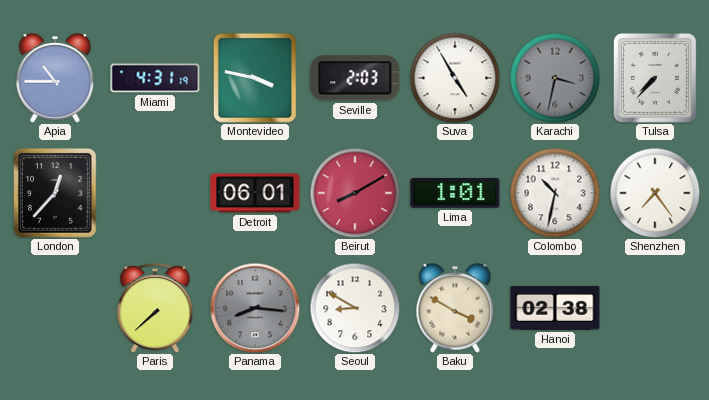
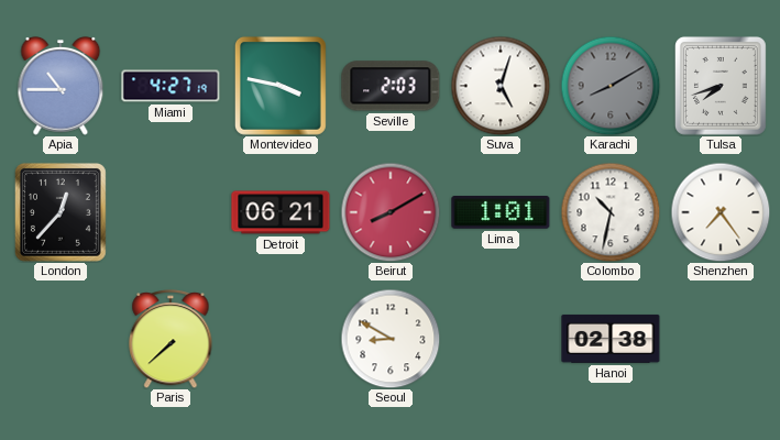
Miami: 4:31 -> 4:27 (171, 86)
Suva: 4:55 -> 5:03 (501, 86)
Karachi: 3:32 -> 8:10 (611, 86)
Tulsa: 7:37 -> 7:42 (721, 86)
Detroit: 06:01 -> 06:21 (281, 212)
Panama: 8:16 -> none (255, 308)
Baku: 3:50 -> none (455, 308)
